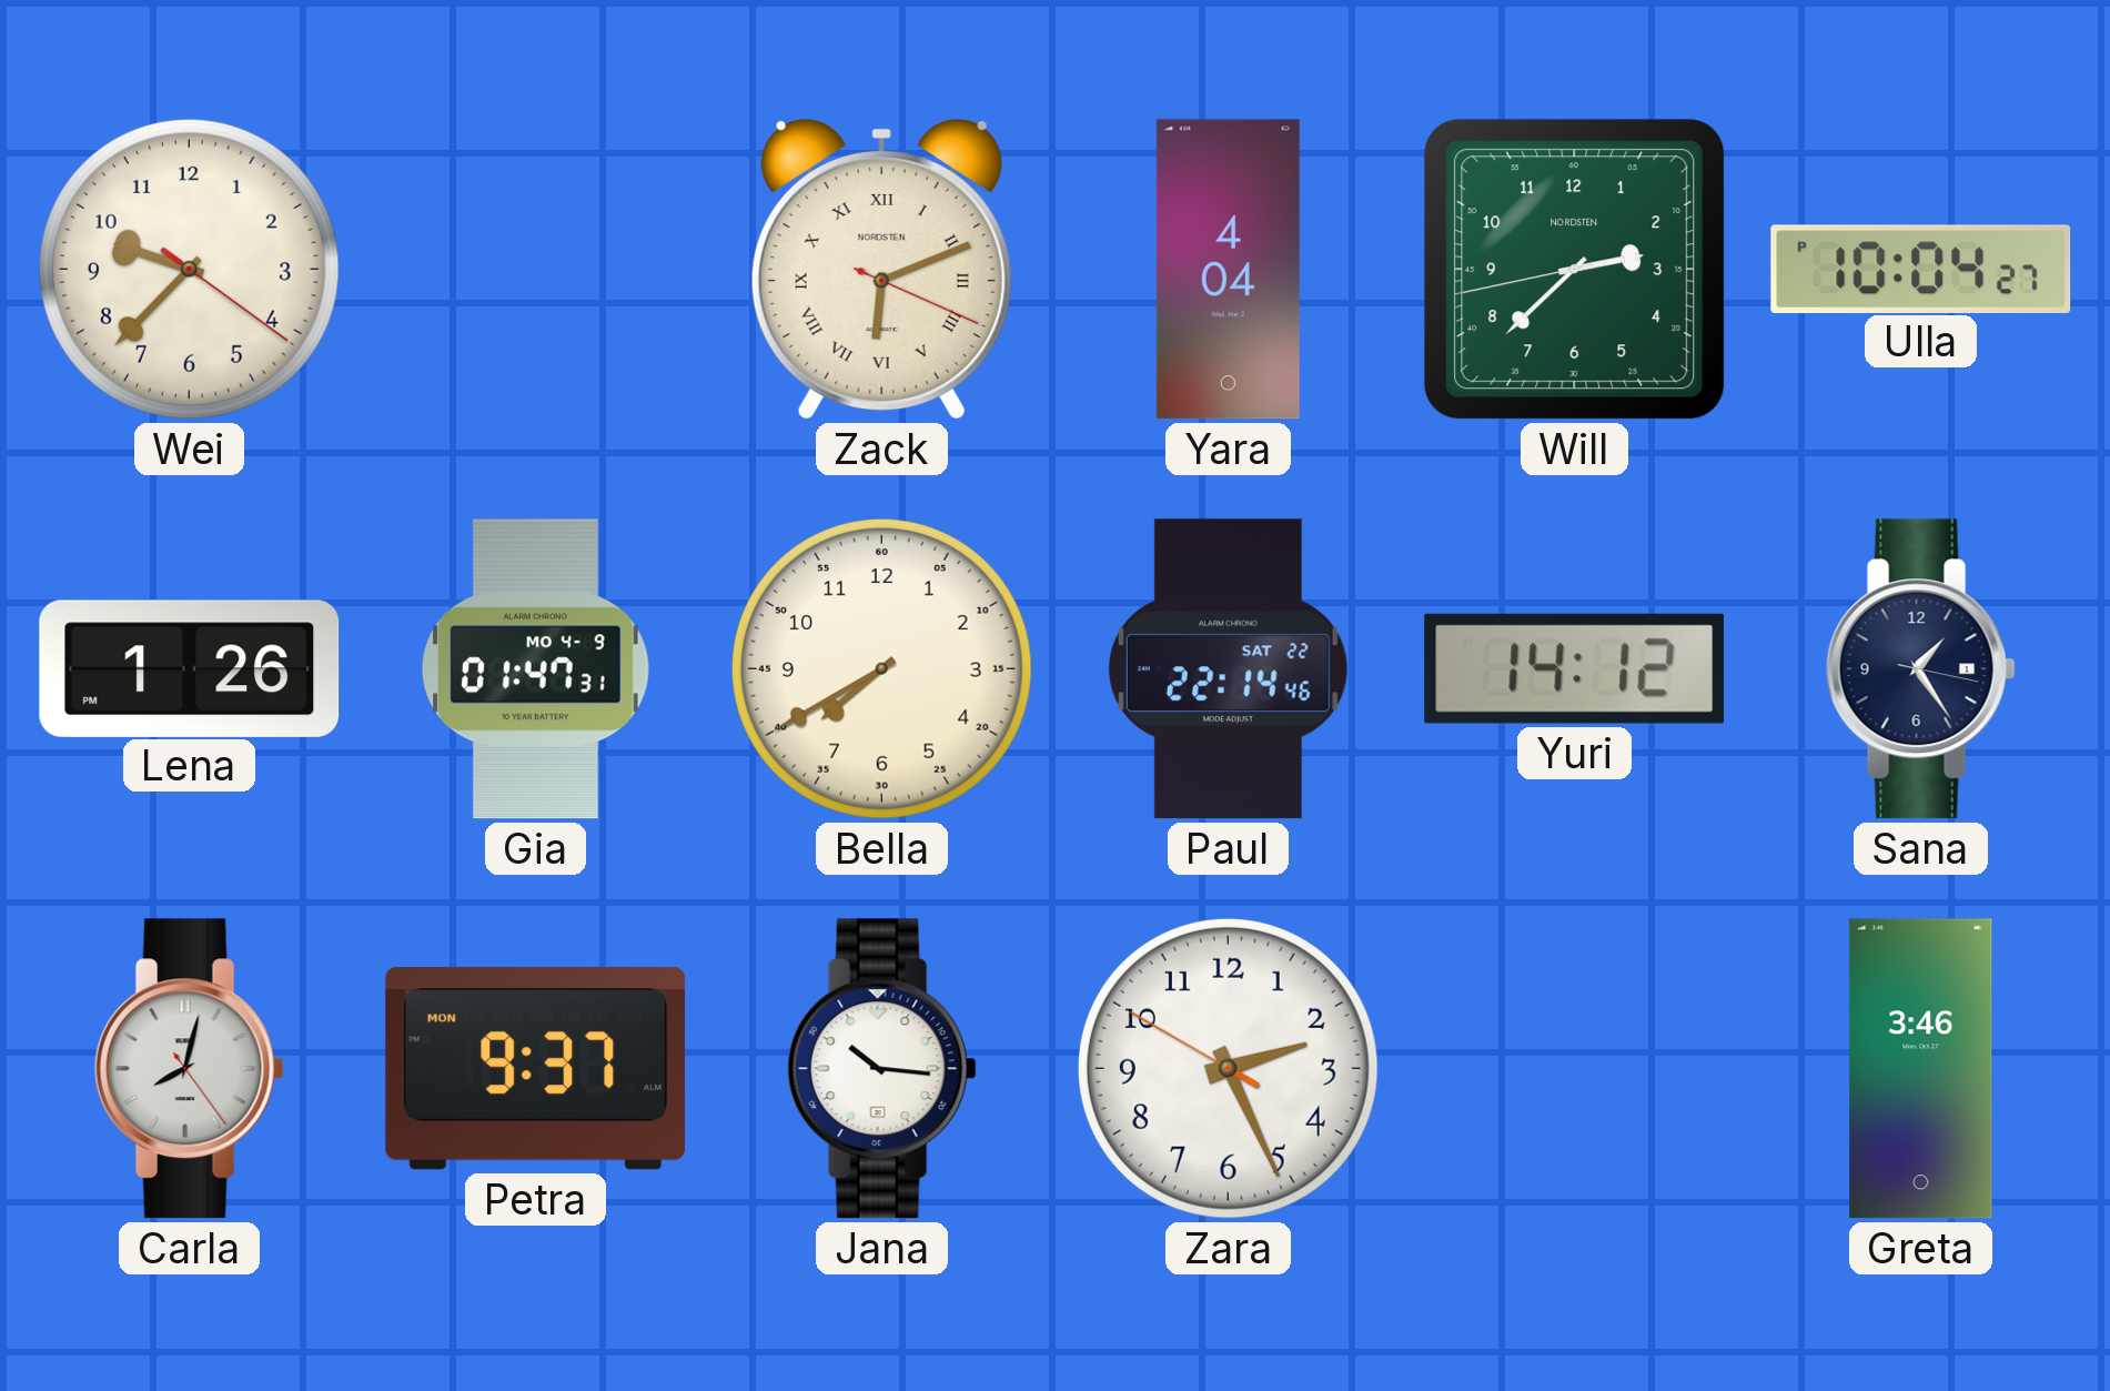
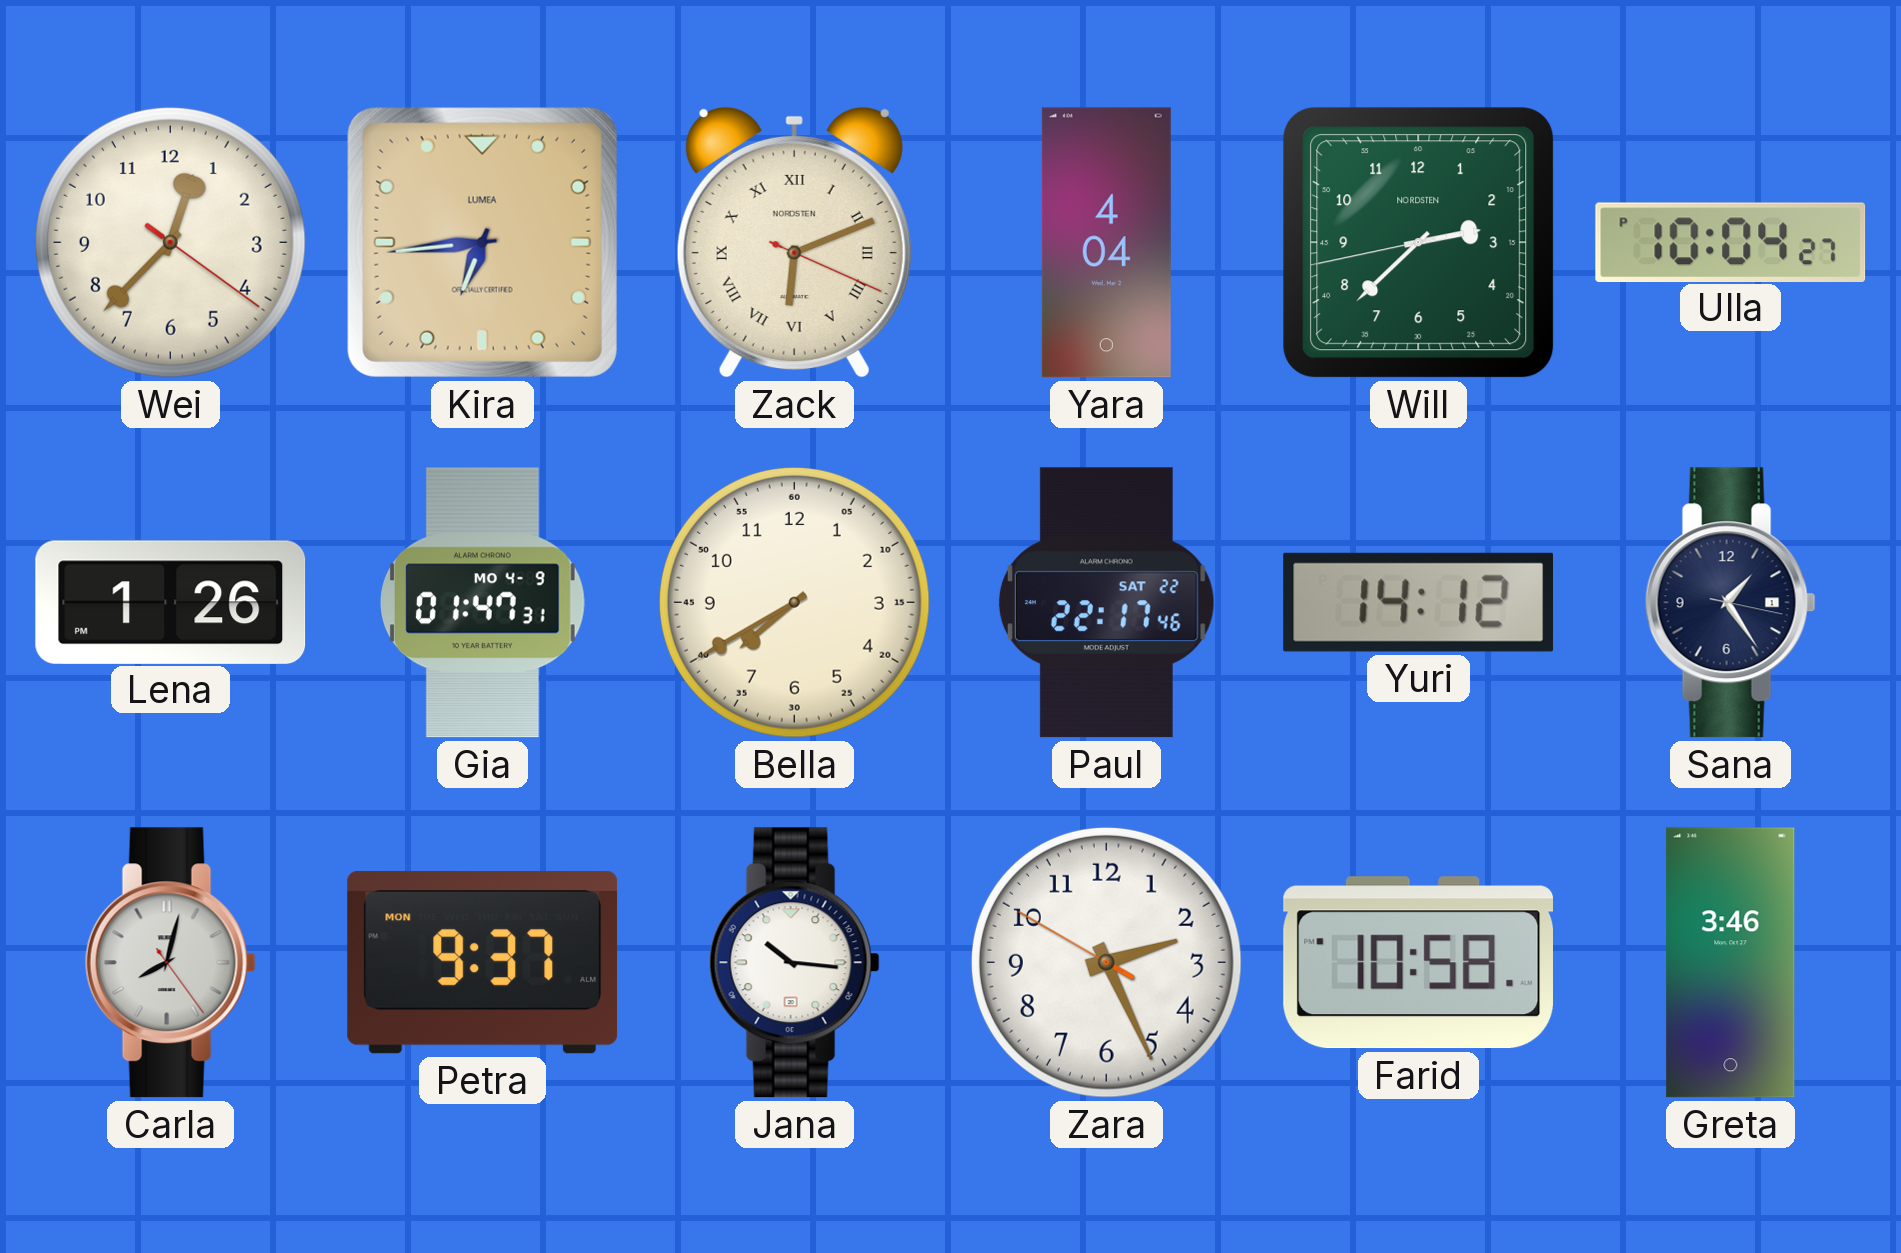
Wei: 9:37 -> 12:37 (170, 242)
Kira: none -> 6:44 (482, 242)
Paul: 22:14 -> 22:17 (1106, 603)
Farid: none -> 10:58 (1418, 963)
